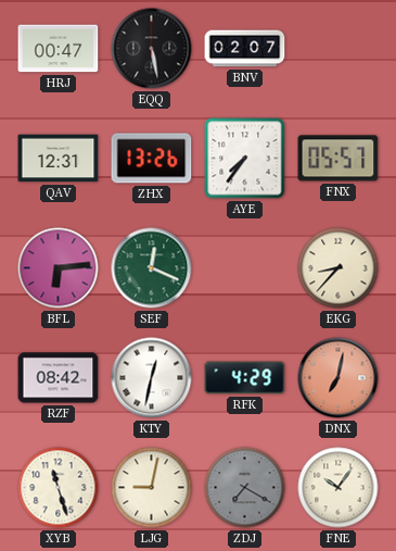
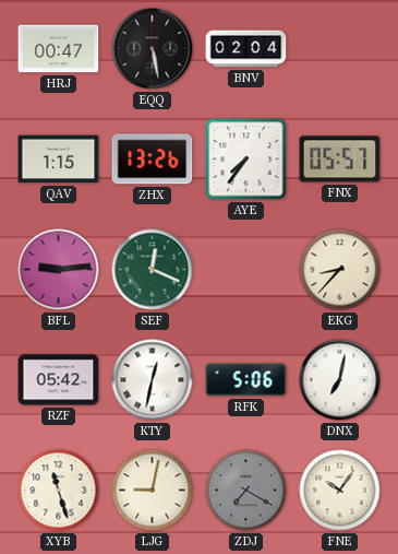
BNV: 02:07 -> 02:04 (246, 49)
QAV: 12:31 -> 1:15 (59, 160)
BFL: 6:14 -> 9:14 (59, 270)
RZF: 08:42 -> 05:42 (59, 380)
RFK: 4:29 -> 5:06 (246, 380)
DNX dial: salmon -> white (340, 380)
